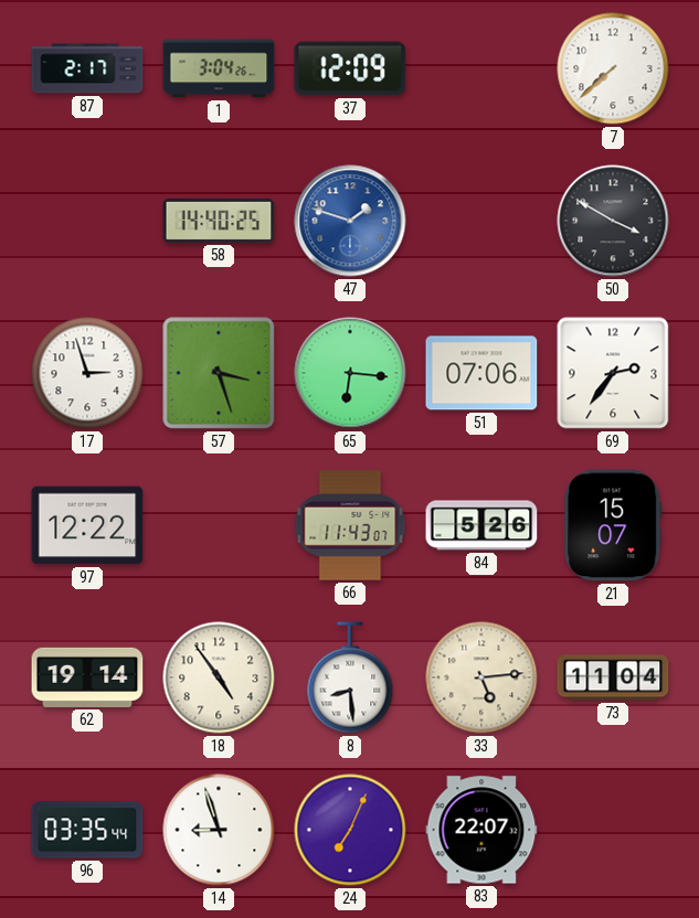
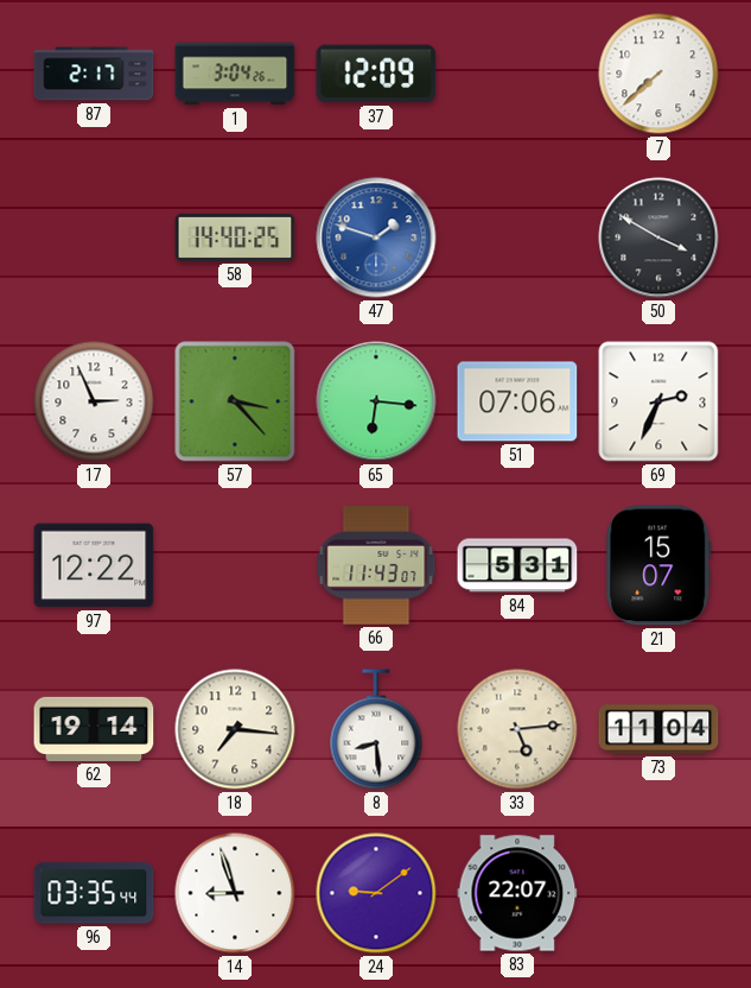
17: 2:57 -> 2:56 (94, 401)
57: 3:27 -> 3:23 (235, 401)
69: 2:36 -> 2:34 (658, 401)
84: 5:26 -> 5:31 (517, 565)
18: 4:54 -> 7:16 (235, 729)
24: 7:04 -> 9:09 (376, 893)
